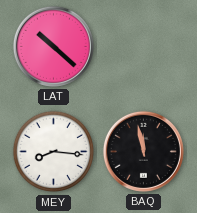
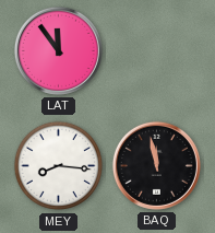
LAT: 10:22 -> 11:54 (58, 50)
